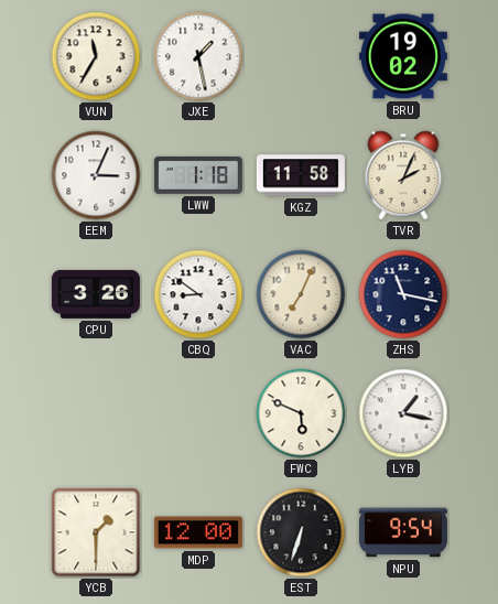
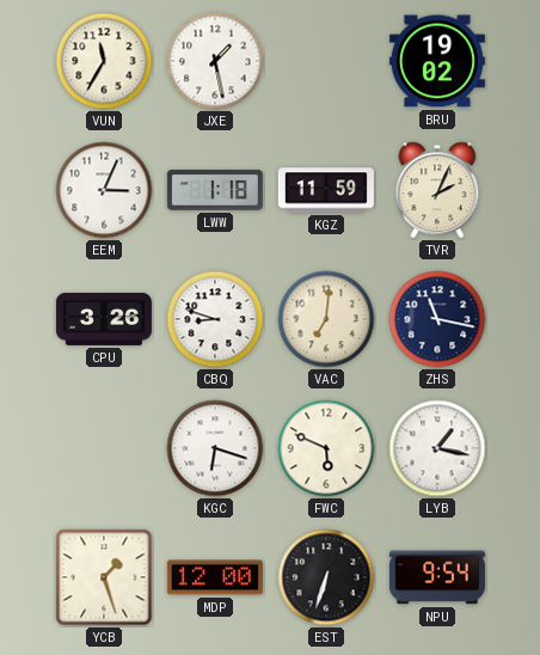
KGZ: 11:58 -> 11:59 (326, 190)
CBQ: 8:51 -> 8:48 (215, 319)
VAC: 7:04 -> 7:01 (326, 319)
KGC: none -> 6:18 (215, 448)
YCB: 1:30 -> 1:27 (104, 577)
